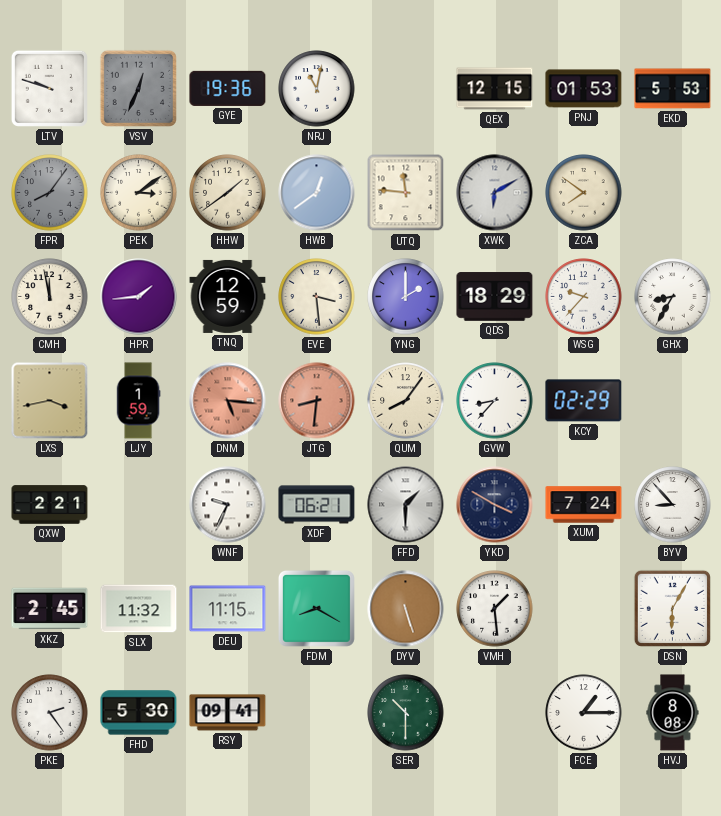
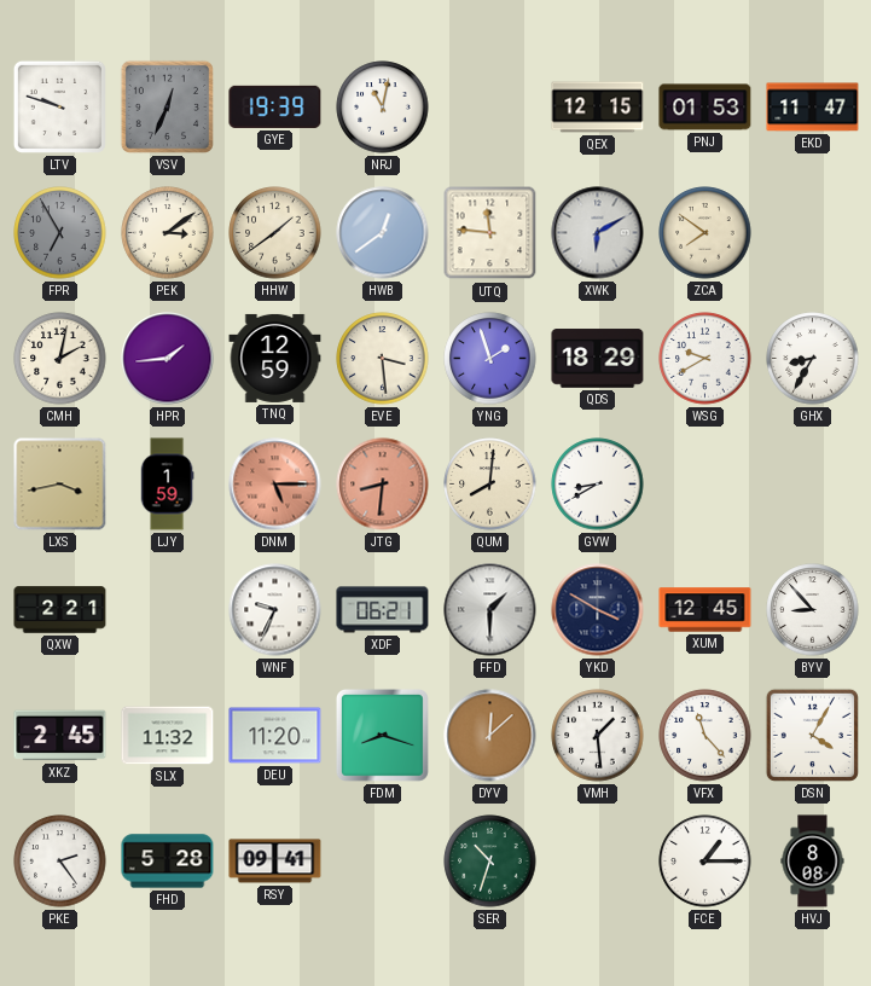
GYE: 19:36 -> 19:39 (275, 106)
EKD: 5:53 -> 11:47 (813, 108)
FPR: 8:06 -> 6:55 (60, 233)
CMH: 11:58 -> 2:02 (60, 359)
YNG: 2:00 -> 1:57 (490, 359)
WSG: 9:37 -> 9:40 (705, 359)
DNM: 5:16 -> 5:15 (275, 485)
QUM: 8:06 -> 8:01 (490, 485)
GVW: 8:37 -> 8:40 (598, 485)
KCY: 02:29 -> none (584, 401)
XUM: 7:24 -> 12:45 (705, 610)
DEU: 11:15 -> 11:20 (275, 736)
FDM: 8:20 -> 8:18 (382, 735)
DYV: 5:27 -> 12:08 (490, 736)
VFX: none -> 11:23 (705, 736)
DSN: 6:05 -> 4:05 (812, 735)
FHD: 5:30 -> 5:28 (168, 862)
SER: 10:30 -> 10:33 (490, 862)
